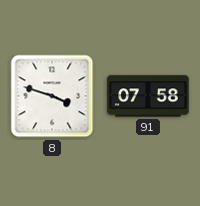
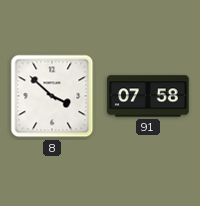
8: 3:48 -> 3:52 (52, 96)
